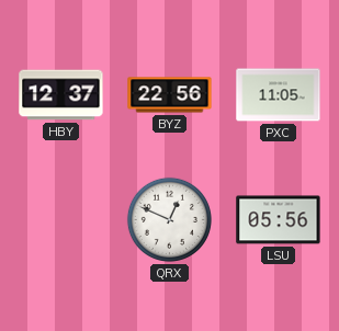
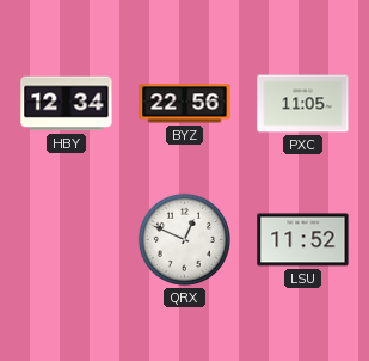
HBY: 12:37 -> 12:34 (67, 104)
LSU: 05:56 -> 11:52 (303, 240)
